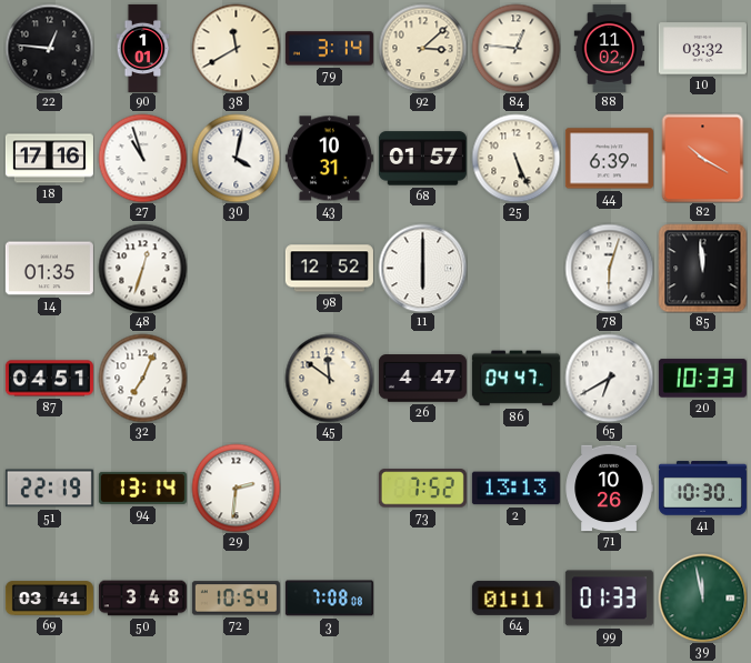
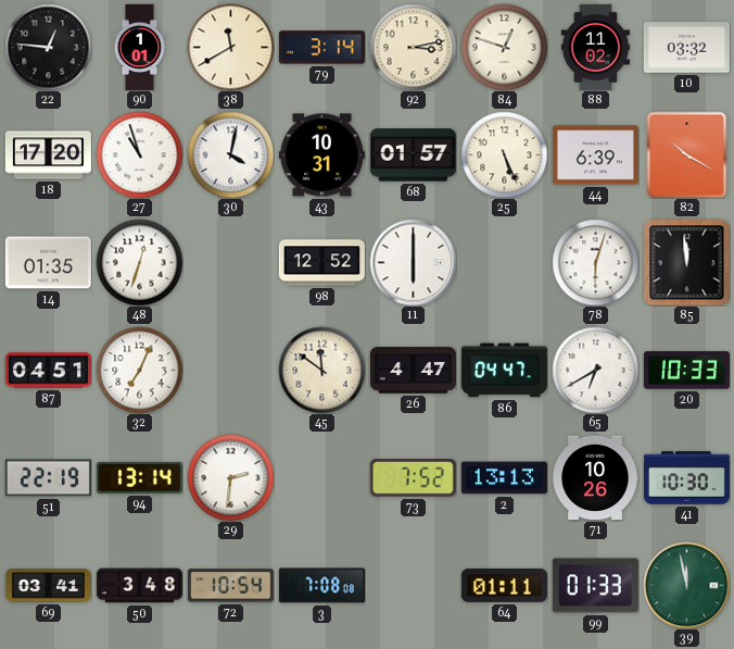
92: 3:08 -> 3:13 (413, 47)
84: 12:46 -> 12:48 (504, 47)
18: 17:16 -> 17:20 (48, 155)
